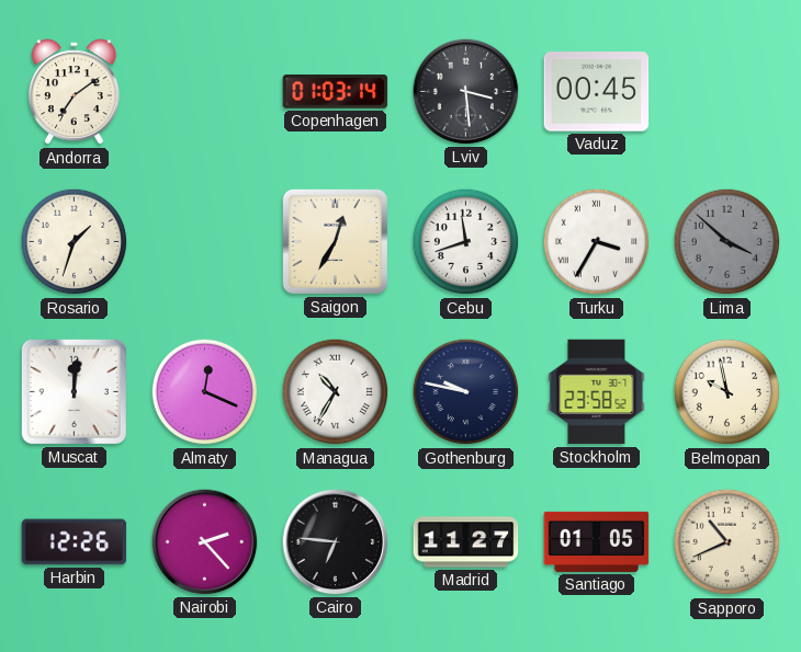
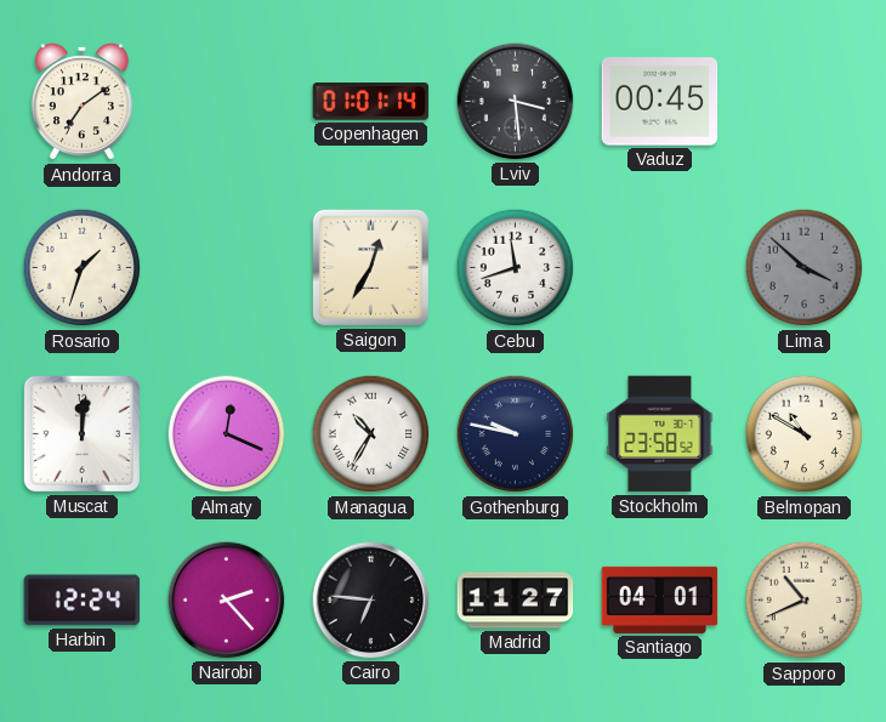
Copenhagen: 01:03 -> 01:01 (371, 102)
Turku: 3:35 -> none (597, 242)
Belmopan: 9:58 -> 10:50 (805, 434)
Harbin: 12:26 -> 12:24 (83, 601)
Santiago: 01:05 -> 04:01 (660, 599)
